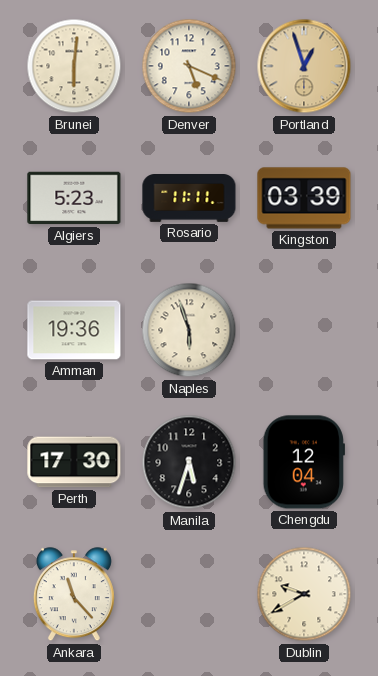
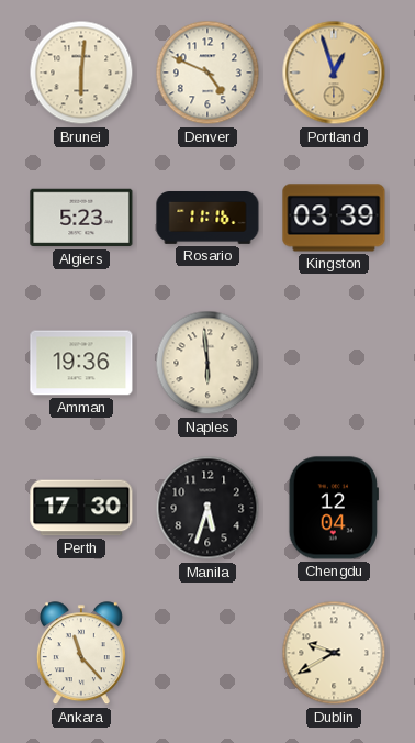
Denver: 5:19 -> 4:49 (207, 73)
Rosario: 11:11 -> 11:16 (207, 219)
Naples: 5:57 -> 5:59 (207, 363)
